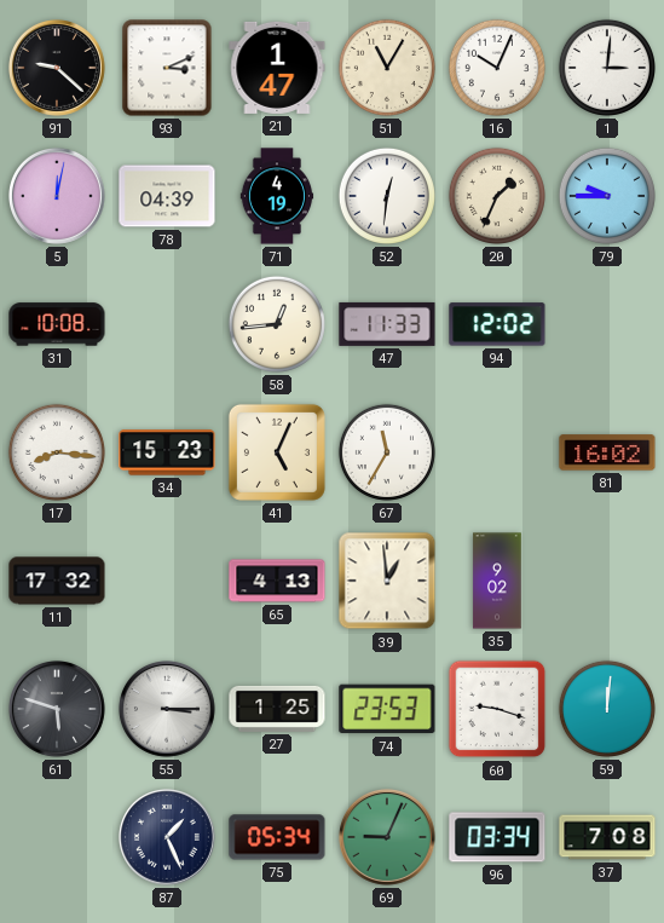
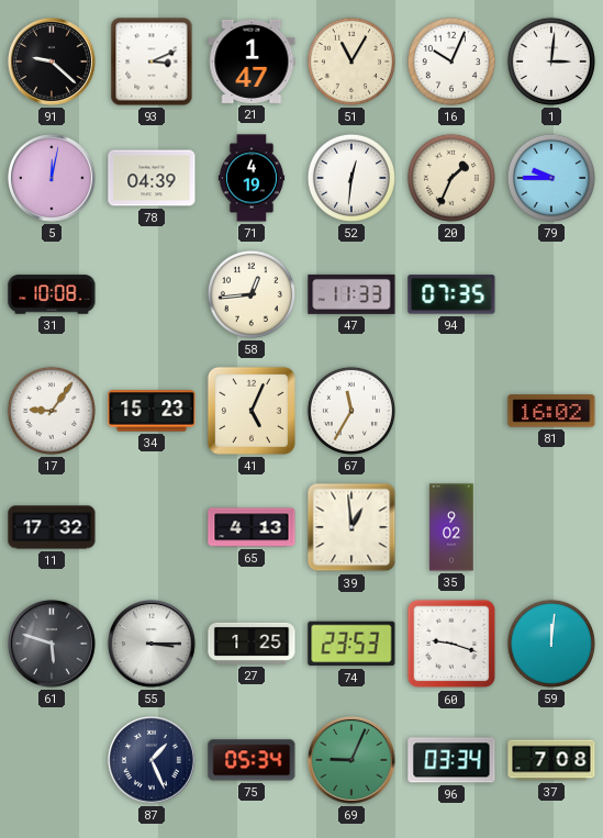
94: 12:02 -> 07:35 (451, 294)
17: 8:16 -> 9:06 (52, 411)
